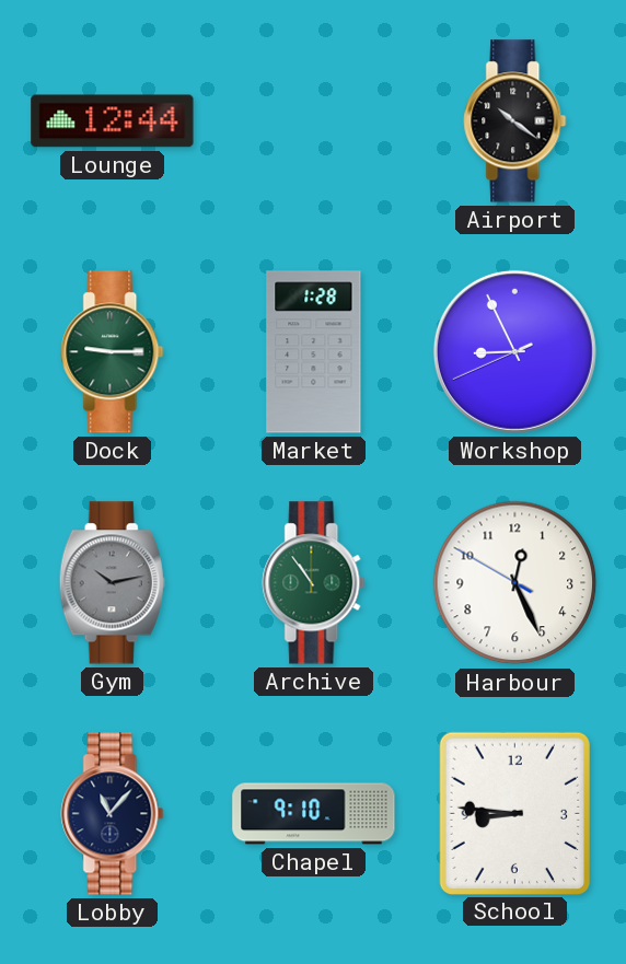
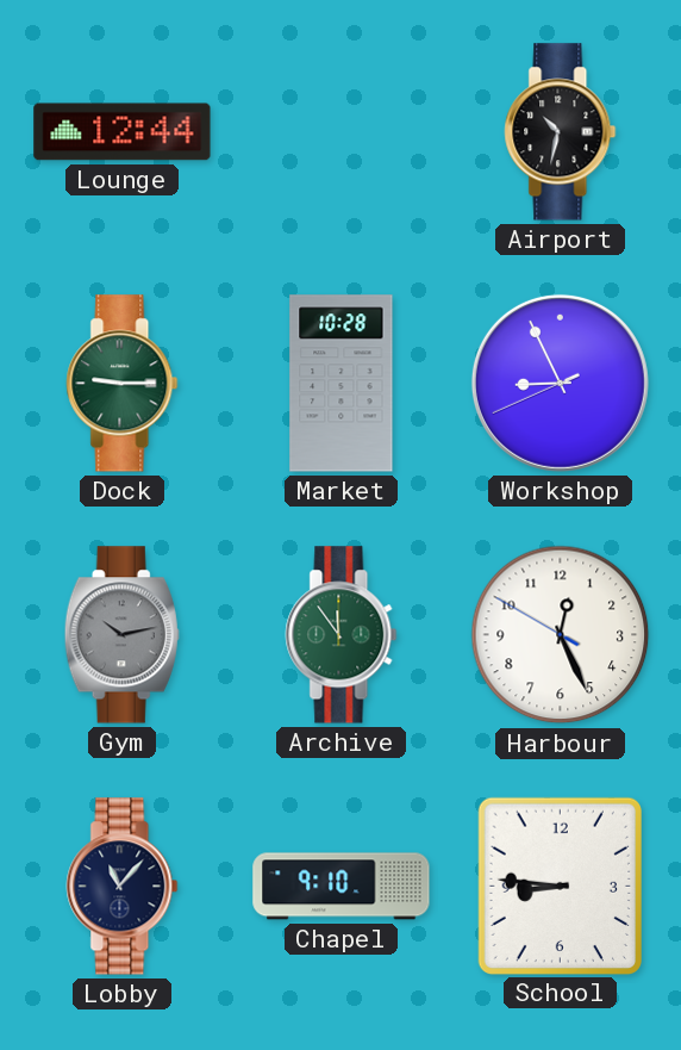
Airport: 10:21 -> 10:32 (561, 132)
Market: 1:28 -> 10:28 (342, 384)
Archive: 10:54 -> 11:54 (342, 635)
